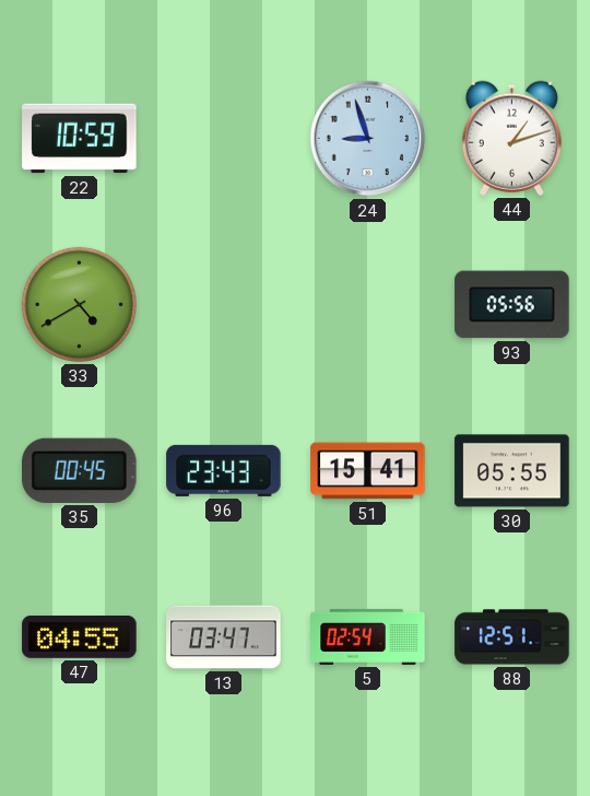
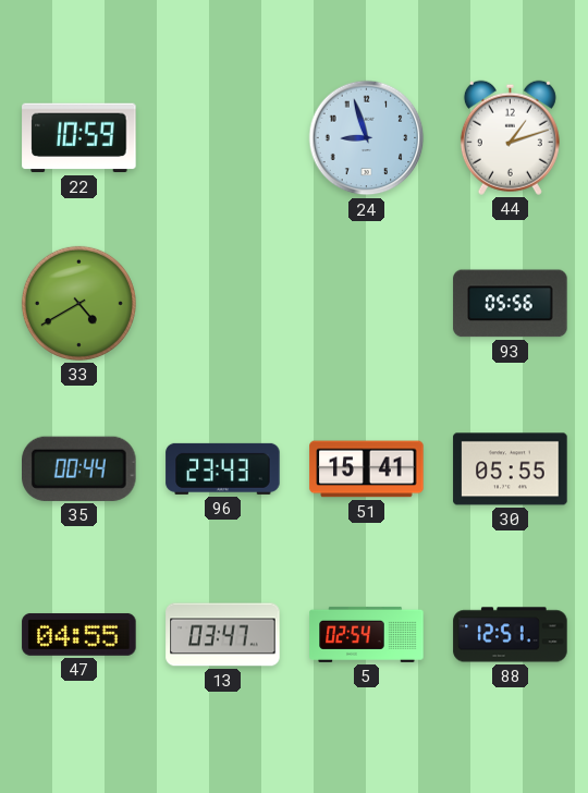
35: 00:45 -> 00:44 (79, 468)
